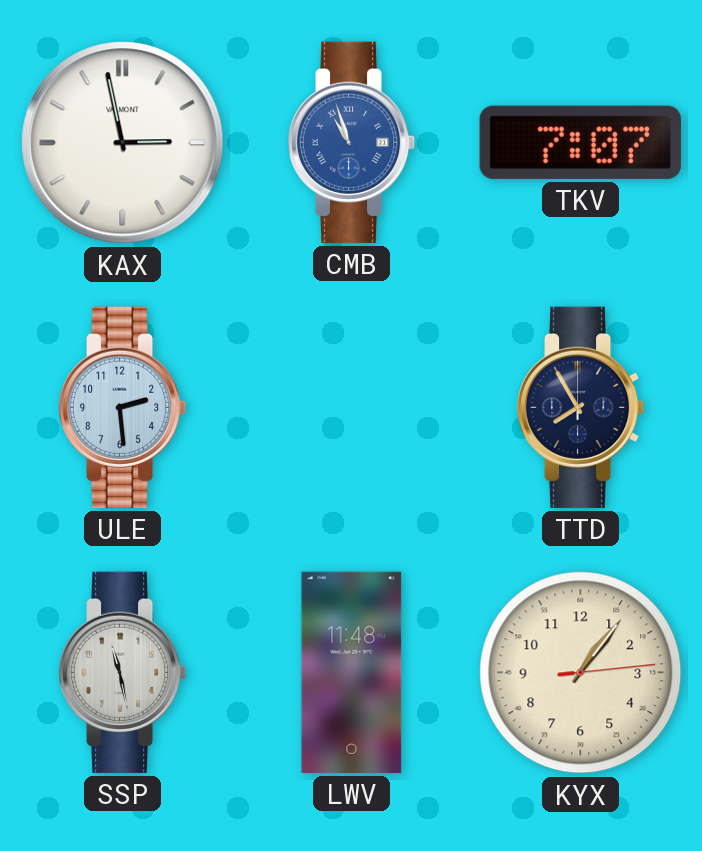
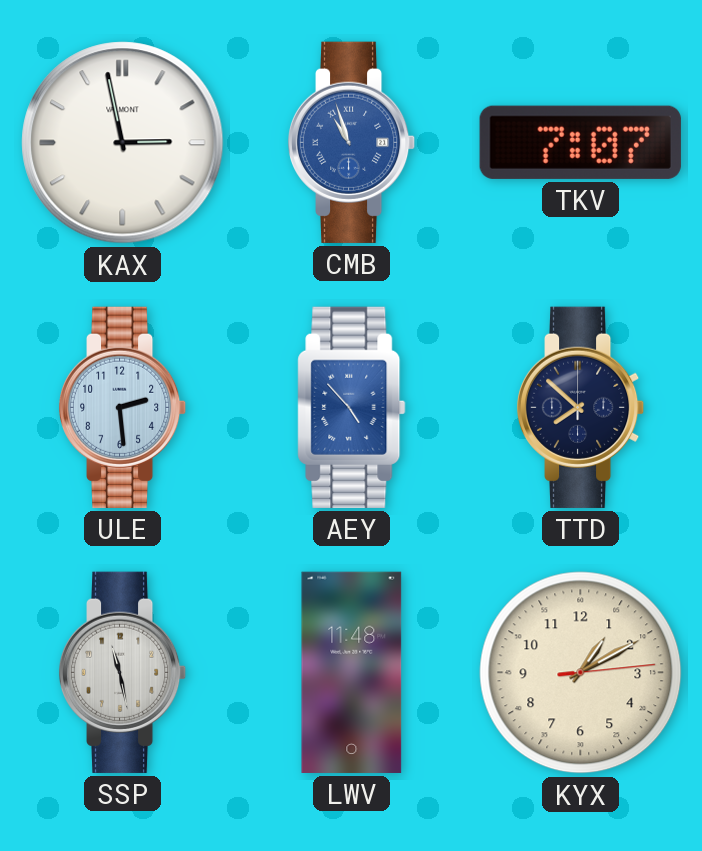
AEY: none -> 4:53 (352, 407)
TTD: 7:55 -> 7:52 (581, 407)
KYX: 1:06 -> 1:10 (581, 673)
